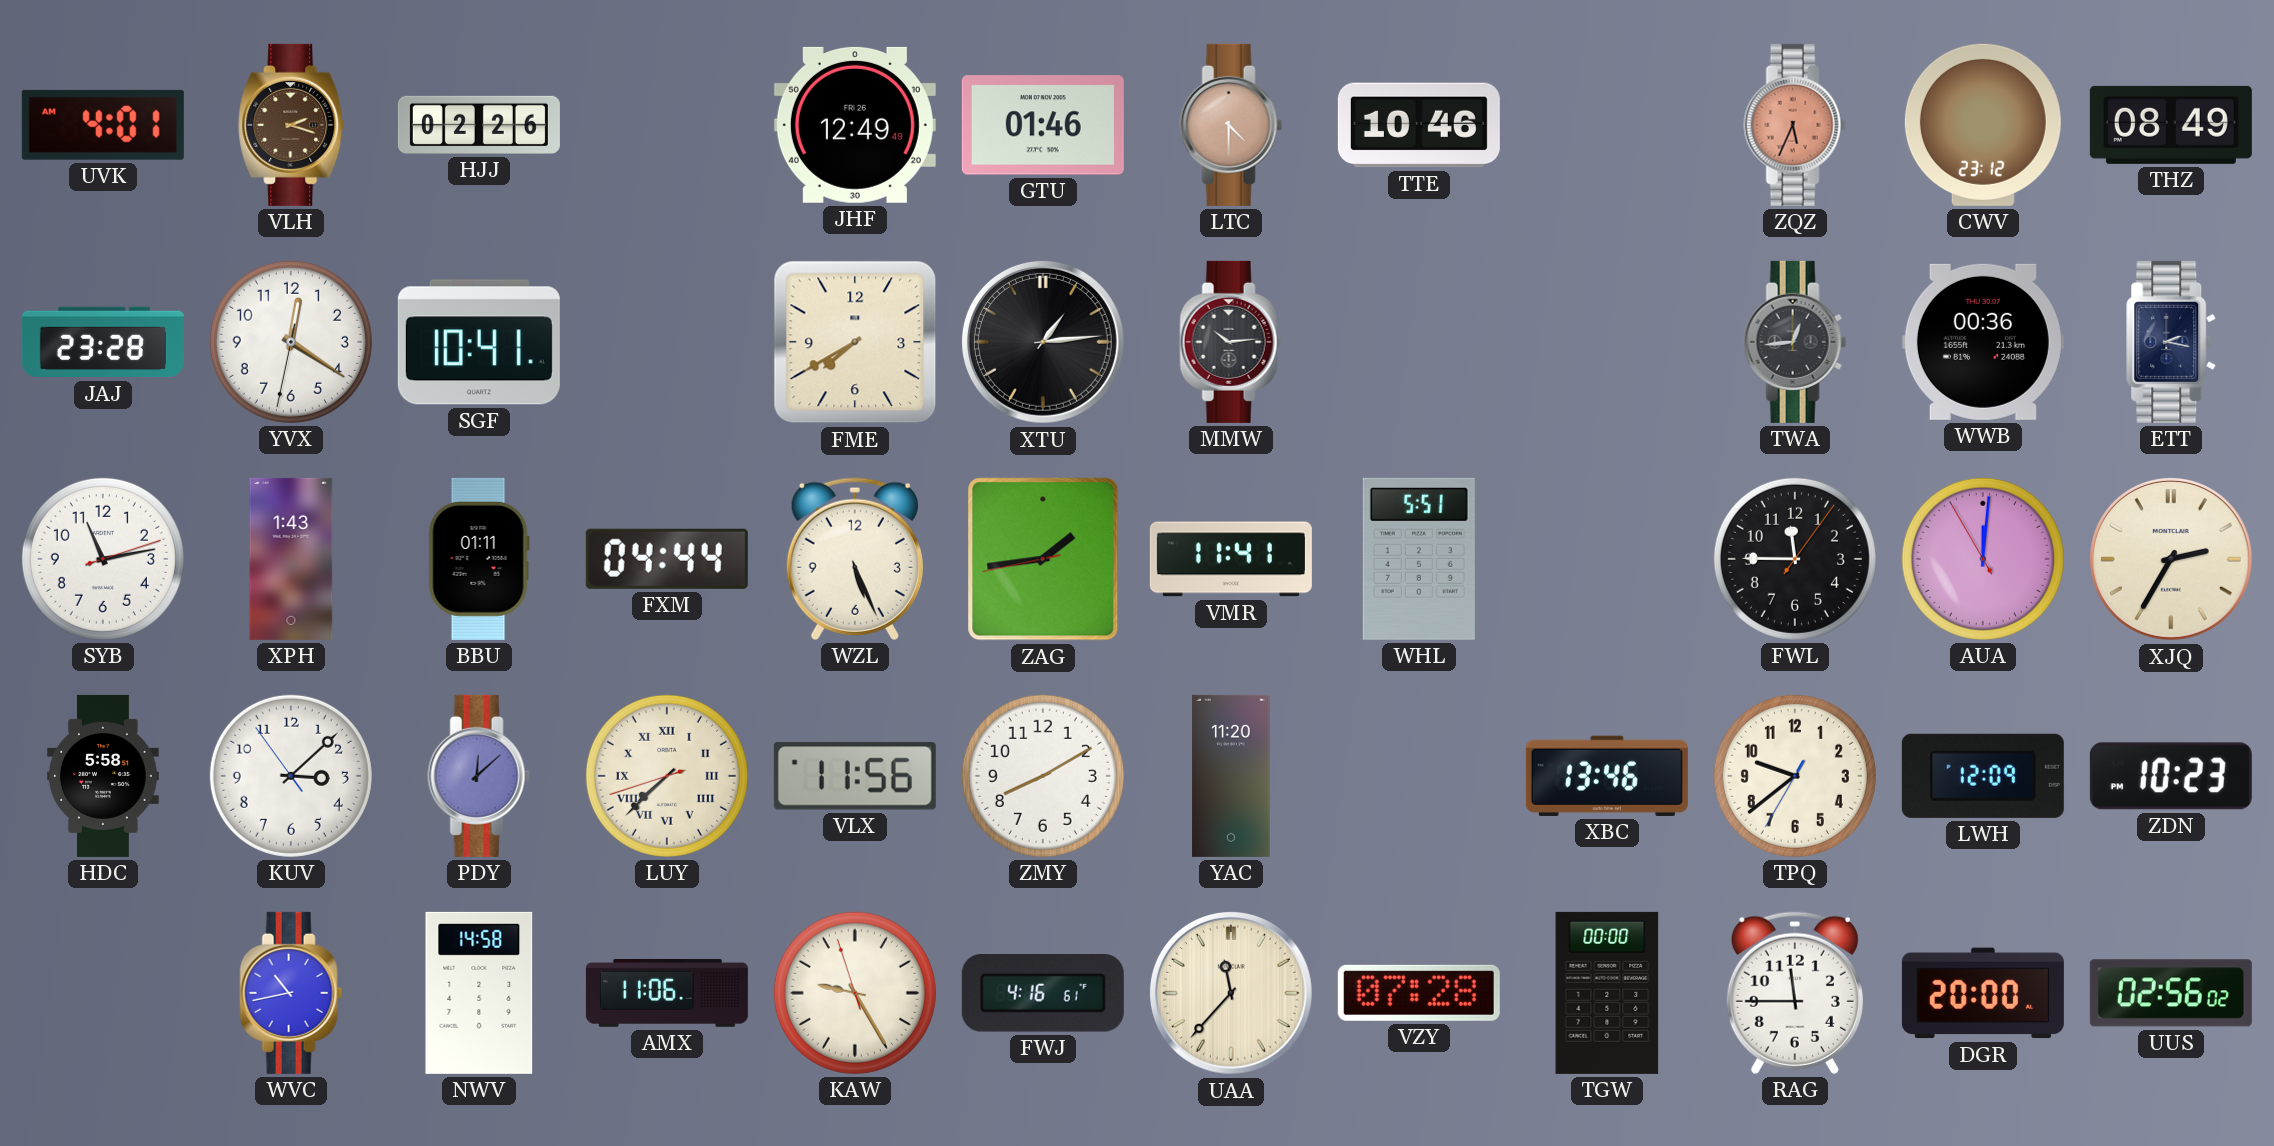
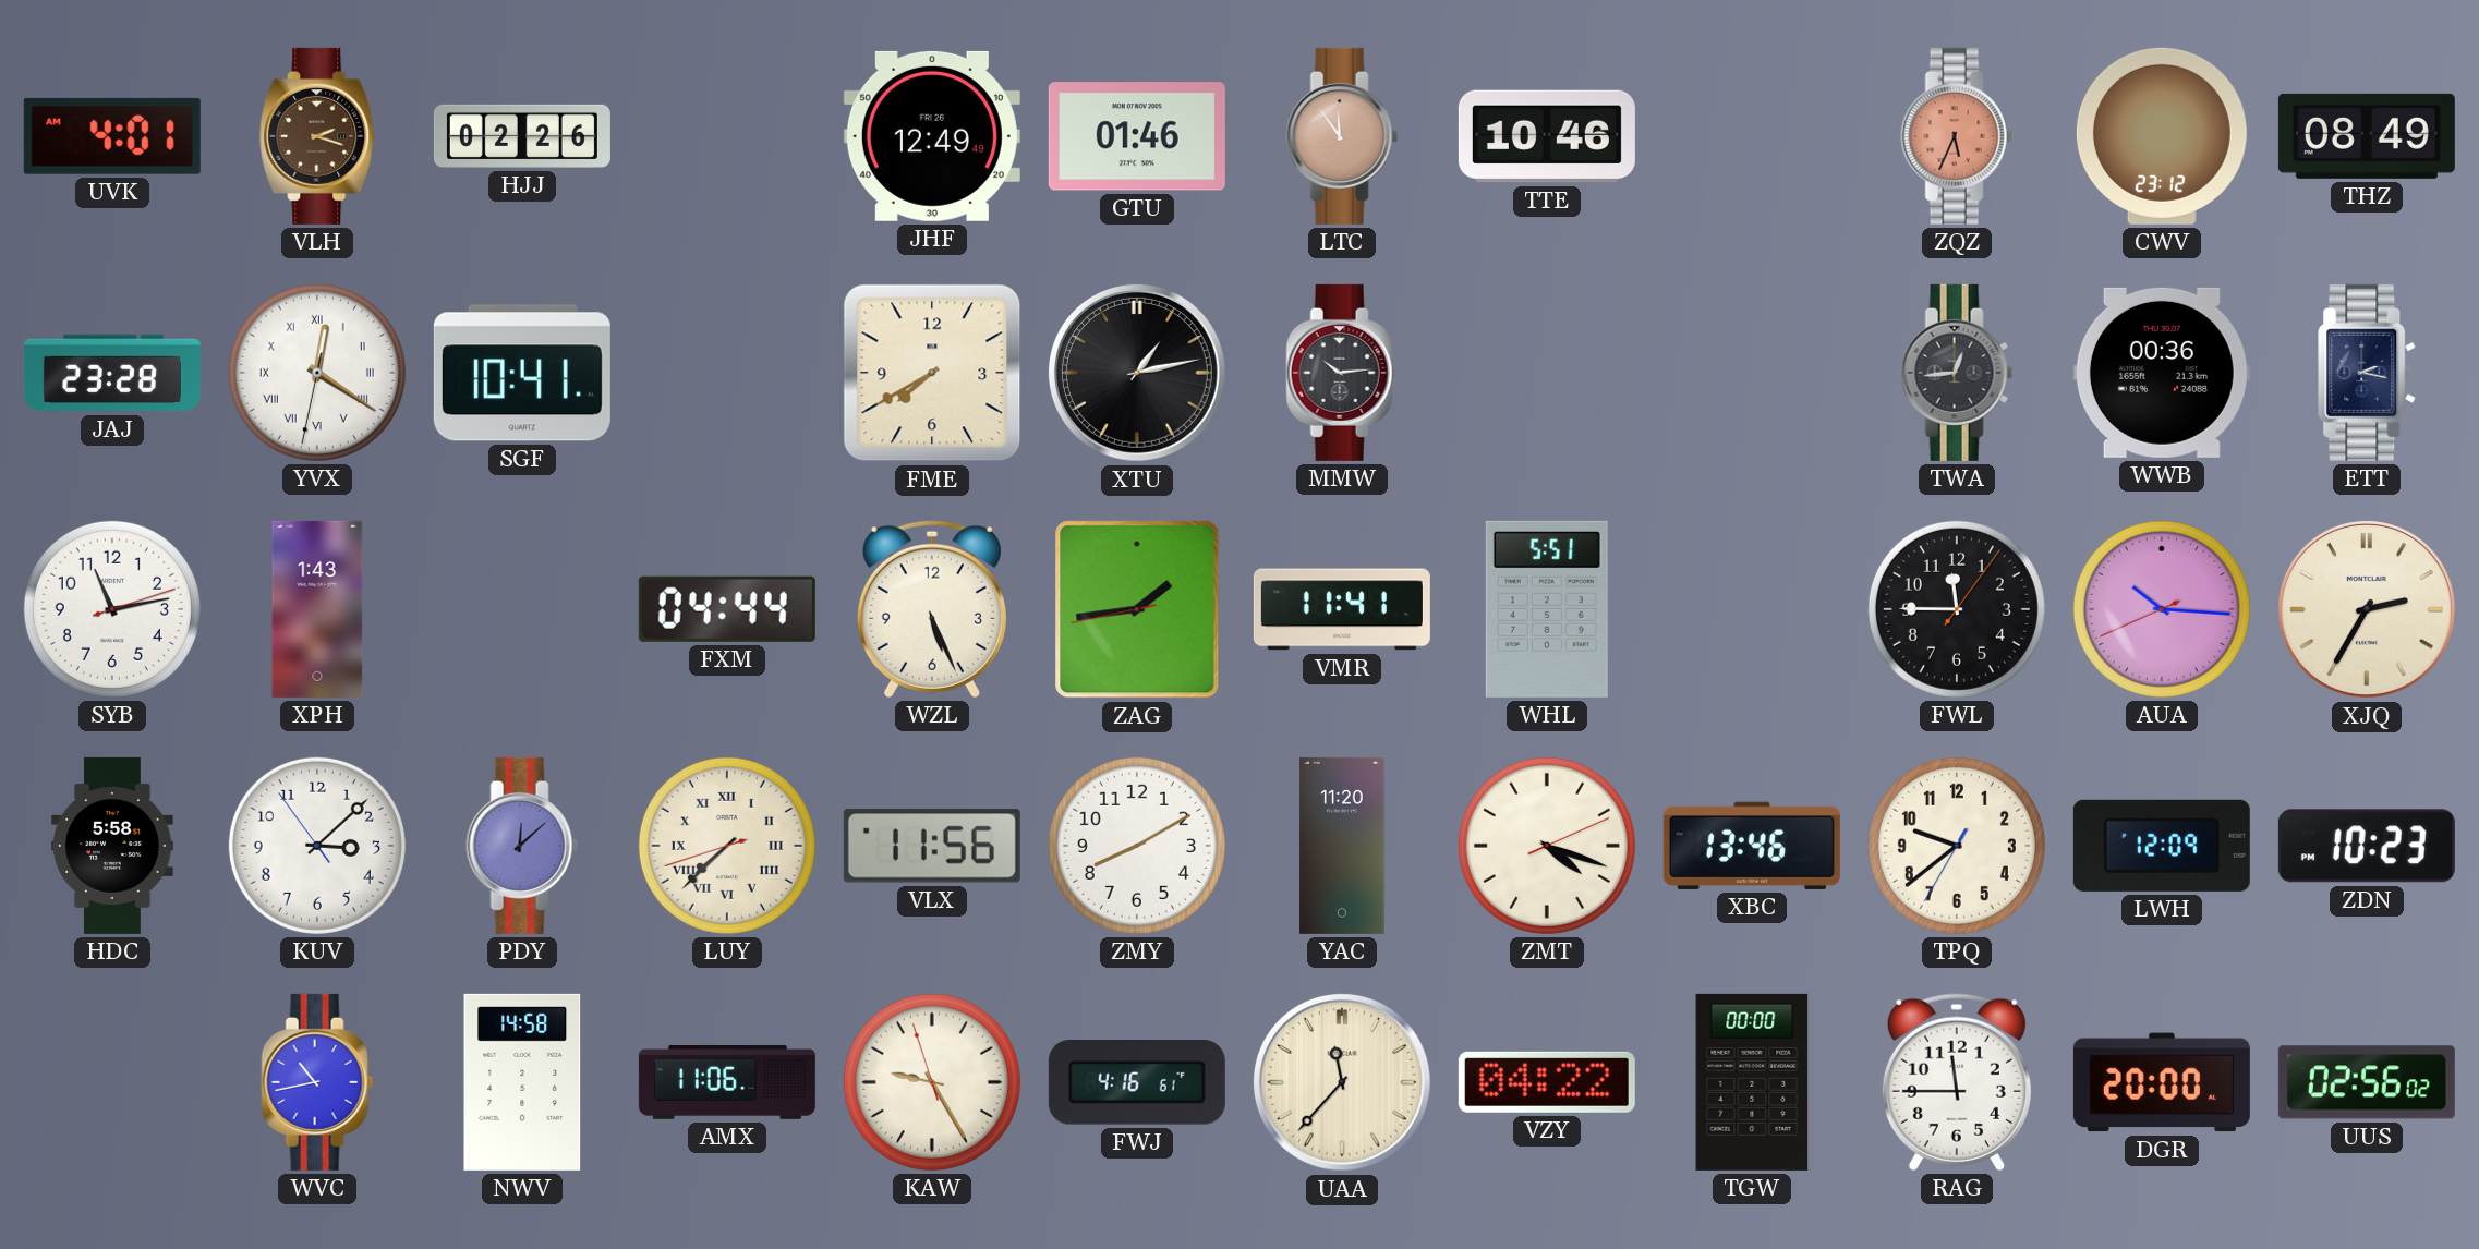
LTC: 4:30 -> 11:54 (1342, 136)
YVX numerals: Arabic -> Roman (317, 373)
XTU: 1:14 -> 1:13 (1137, 373)
BBU: 01:11 -> none (479, 559)
AUA: 12:00 -> 10:15 (2162, 609)
ZMT: none -> 4:18 (1547, 846)
VZY: 07:28 -> 04:22 (1547, 1082)
